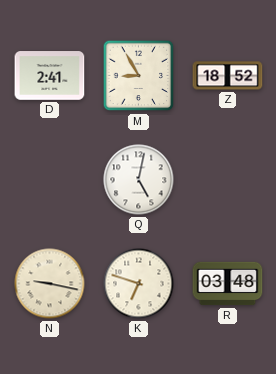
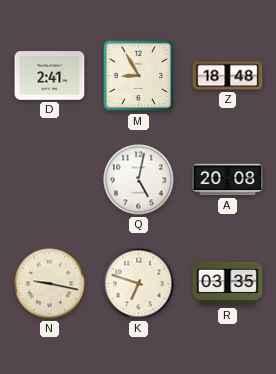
Z: 18:52 -> 18:48 (228, 76)
A: none -> 20:08 (228, 180)
R: 03:48 -> 03:35 (228, 284)
